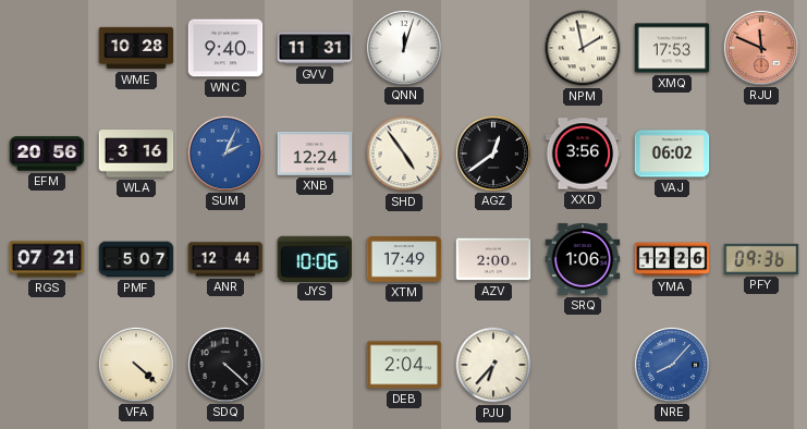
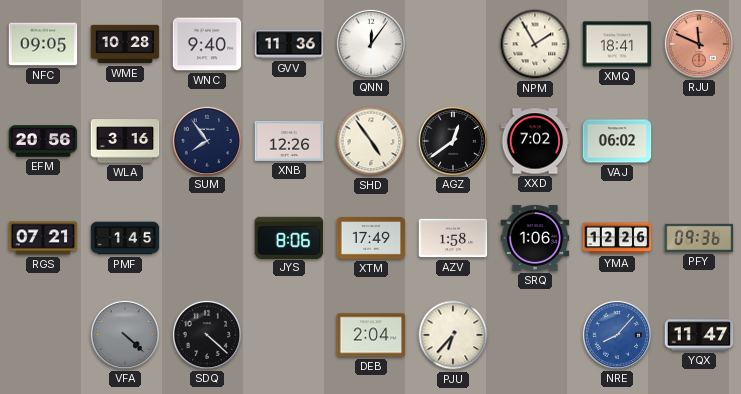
NFC: none -> 09:05 (43, 44)
GVV: 11:31 -> 11:36 (289, 44)
QNN: 12:03 -> 12:06 (370, 43)
NPM: 1:58 -> 1:55 (535, 44)
XMQ: 17:53 -> 18:41 (617, 44)
SUM: 2:04 -> 7:54 (206, 140)
SUM dial: blue -> navy (206, 140)
XNB: 12:24 -> 12:26 (289, 141)
XXD: 3:56 -> 7:02 (535, 141)
PMF: 5:07 -> 1:45 (125, 238)
ANR: 12:44 -> none (225, 259)
JYS: 10:06 -> 8:06 (289, 237)
AZV: 2:00 -> 1:58 (453, 238)
VFA dial: cream -> grey (124, 334)
YQX: none -> 11:47 (699, 335)
